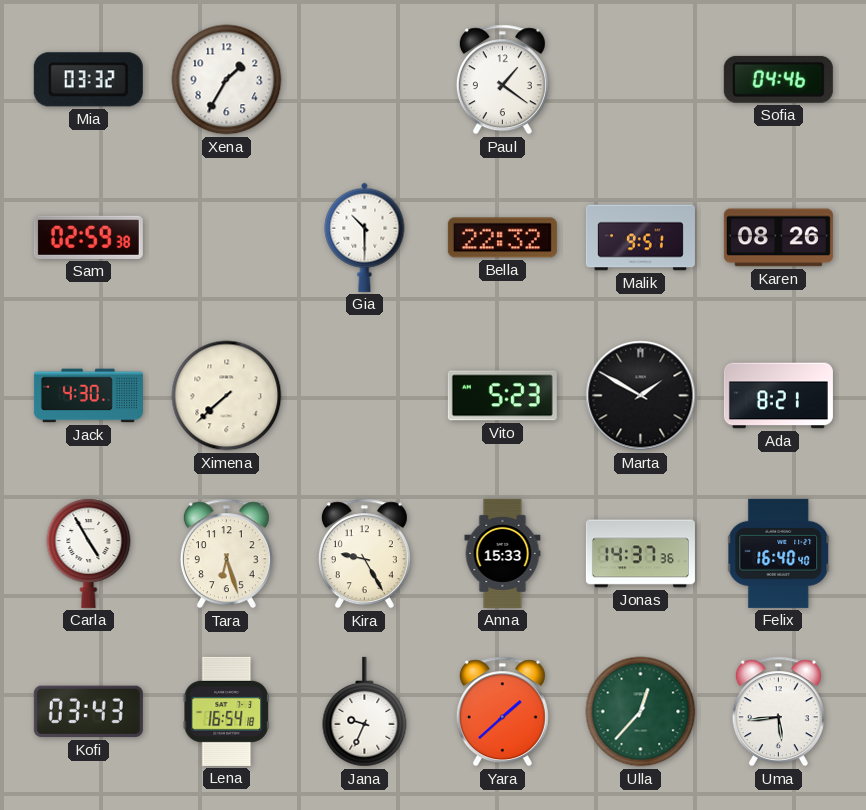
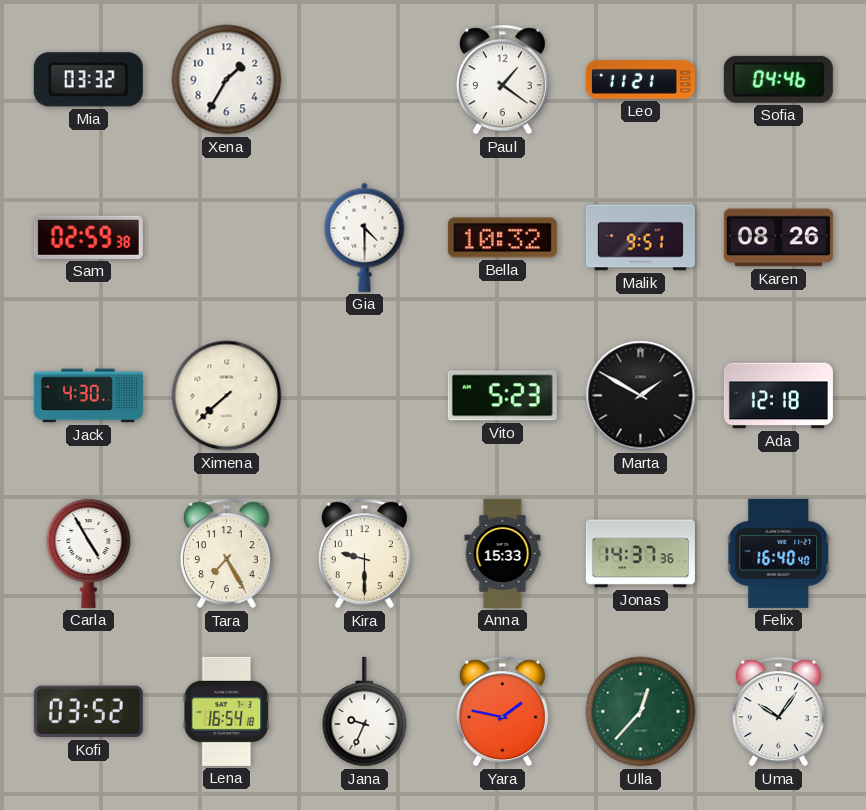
Leo: none -> 11:21 (640, 80)
Gia: 10:30 -> 4:30 (365, 237)
Bella: 22:32 -> 10:32 (502, 238)
Ada: 8:21 -> 12:18 (778, 396)
Tara: 6:27 -> 7:25 (226, 554)
Kira: 9:25 -> 9:30 (364, 554)
Kofi: 03:43 -> 03:52 (88, 712)
Yara: 1:38 -> 1:47 (502, 712)
Uma: 5:44 -> 10:06 (778, 712)
